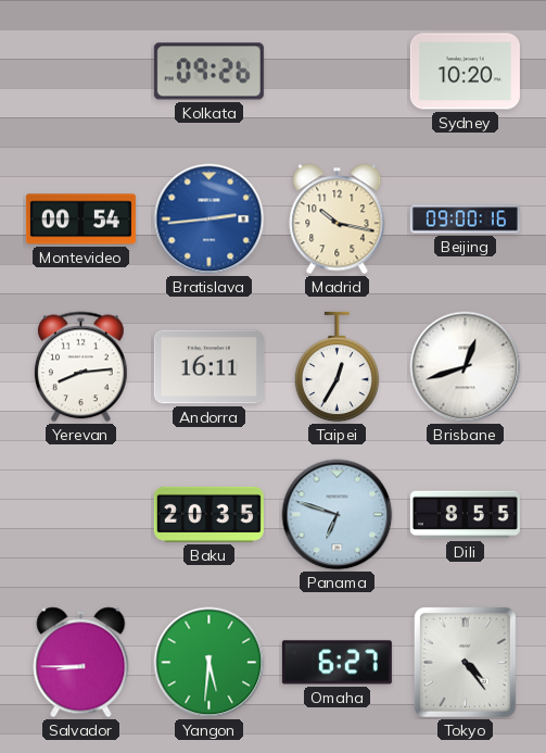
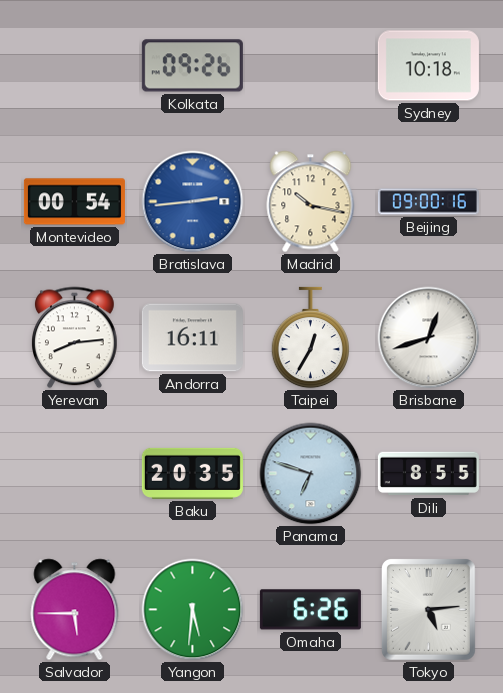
Sydney: 10:20 -> 10:18 (428, 66)
Salvador: 8:45 -> 5:45 (75, 610)
Omaha: 6:27 -> 6:26 (310, 610)
Tokyo: 4:24 -> 5:14 (428, 609)
